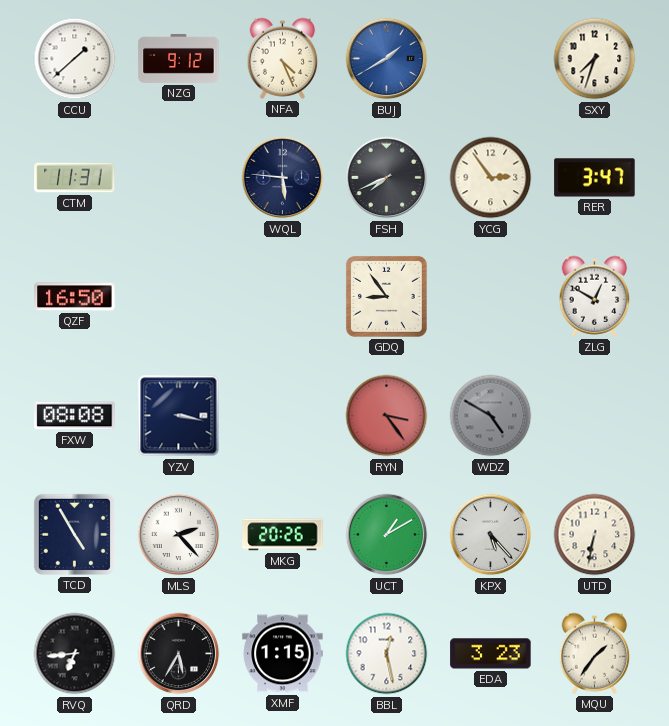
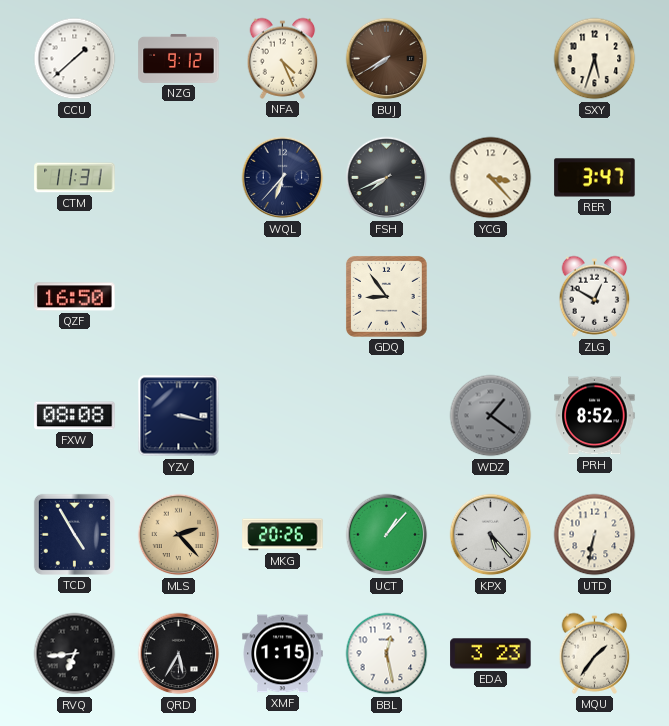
BUJ: 1:40 -> 7:40 (387, 59)
BUJ dial: blue -> brown (387, 59)
SXY: 7:33 -> 5:33 (595, 59)
WQL: 5:46 -> 6:37 (283, 178)
YCG: 2:54 -> 3:23 (491, 178)
RYN: 3:24 -> none (387, 416)
WDZ: 4:50 -> 1:21 (491, 416)
PRH: none -> 8:52 (595, 416)
MLS dial: white -> champagne (179, 535)
UCT: 1:10 -> 1:07 (387, 535)
